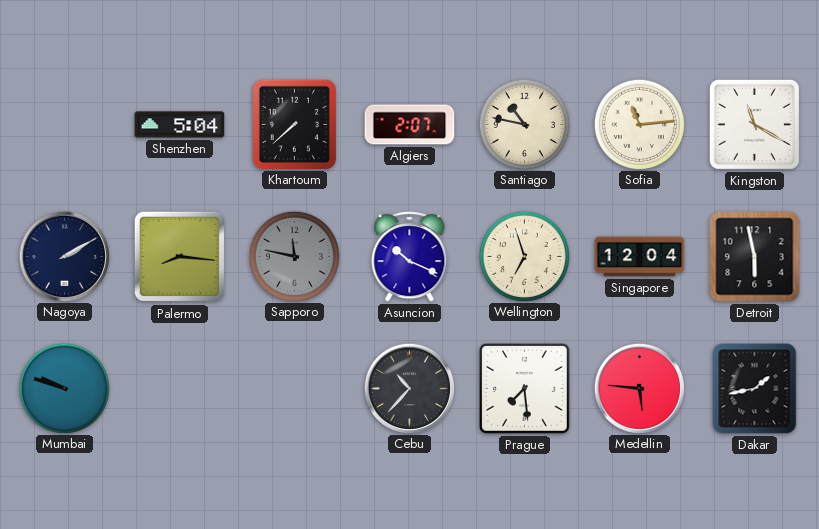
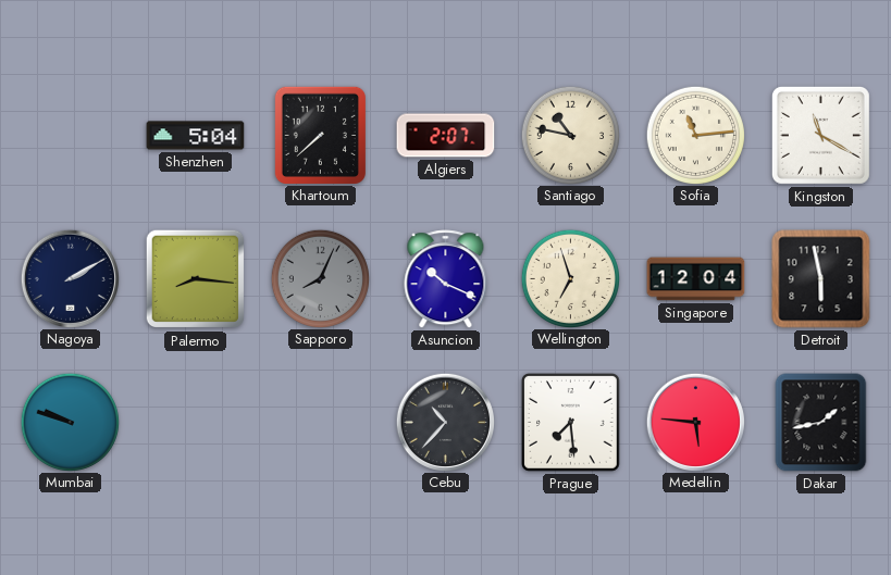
Sapporo: 11:47 -> 8:04 (320, 278)
